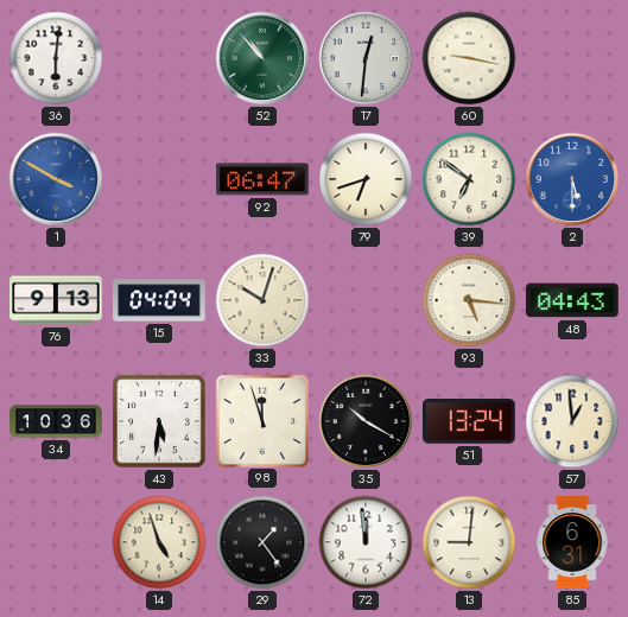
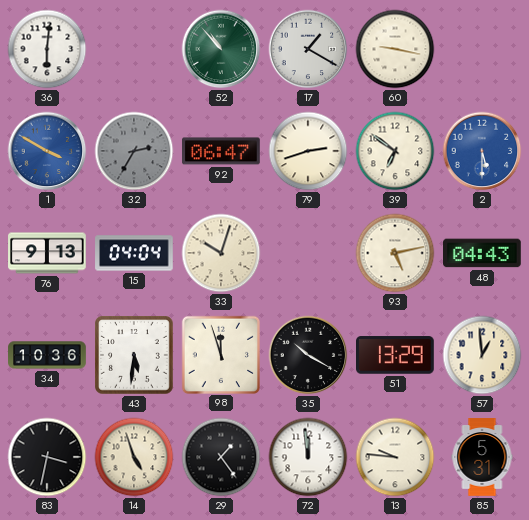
17: 12:31 -> 1:20 (308, 49)
32: none -> 2:35 (134, 151)
79: 6:42 -> 2:42 (308, 151)
93: 5:16 -> 5:13 (395, 253)
51: 13:24 -> 13:29 (396, 355)
83: none -> 3:32 (47, 457)
13: 9:01 -> 9:46 (395, 457)
85: 6:31 -> 5:31 (482, 457)
